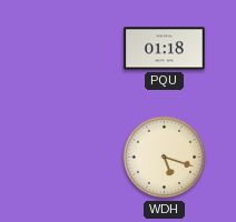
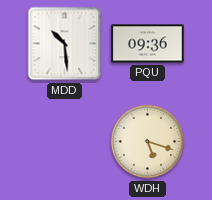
MDD: none -> 10:29 (65, 44)
PQU: 01:18 -> 09:36 (148, 44)
